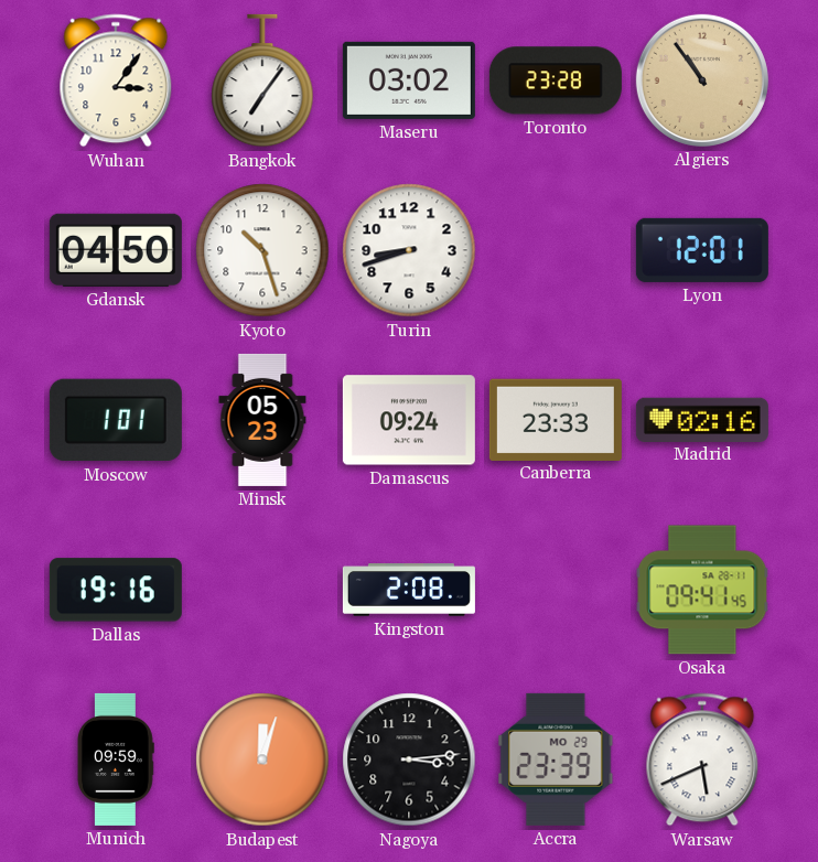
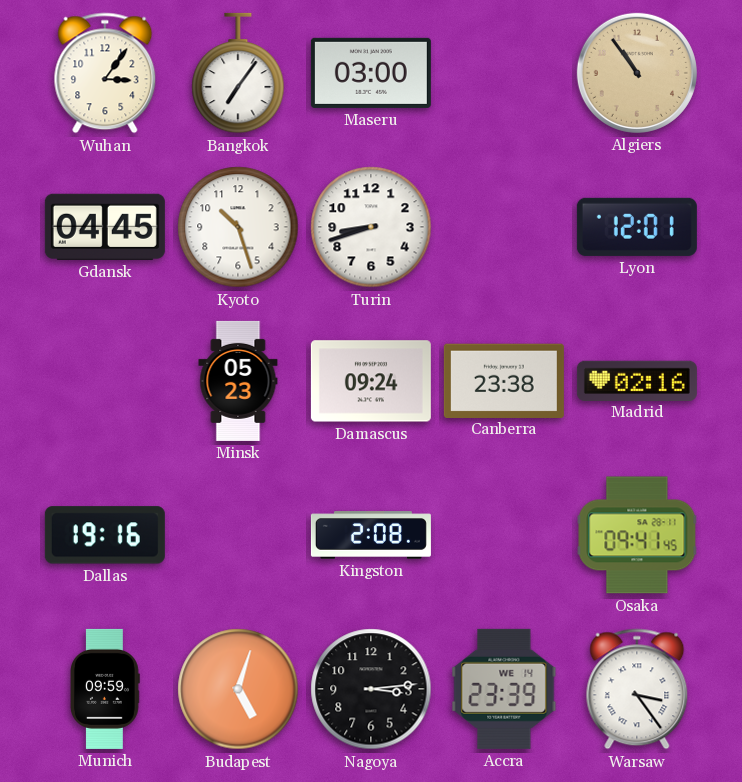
Maseru: 03:02 -> 03:00 (371, 73)
Toronto: 23:28 -> none (556, 80)
Gdansk: 04:50 -> 04:45 (105, 227)
Moscow: 1:01 -> none (116, 420)
Canberra: 23:33 -> 23:38 (504, 380)
Budapest: 12:03 -> 5:03 (238, 689)
Accra date: MO 29 -> WE 14 (504, 689)
Warsaw: 5:41 -> 3:24 (637, 689)
